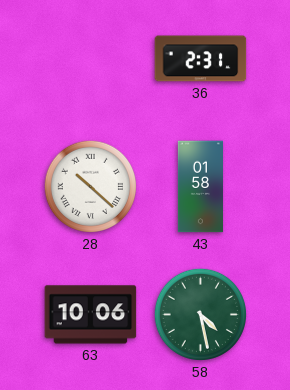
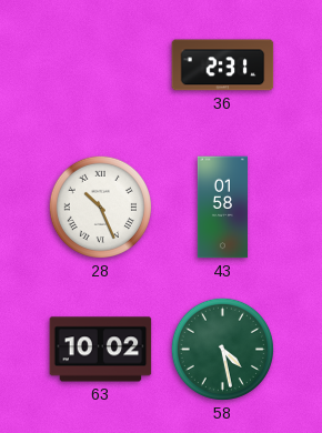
28: 10:22 -> 10:26 (100, 207)
63: 10:06 -> 10:02 (101, 350)
